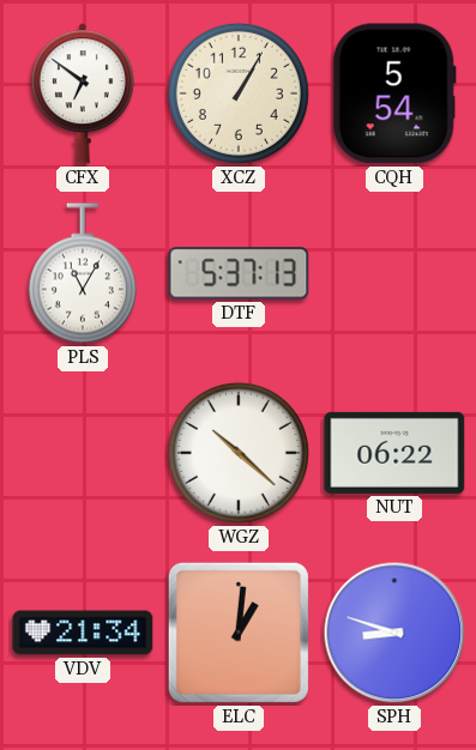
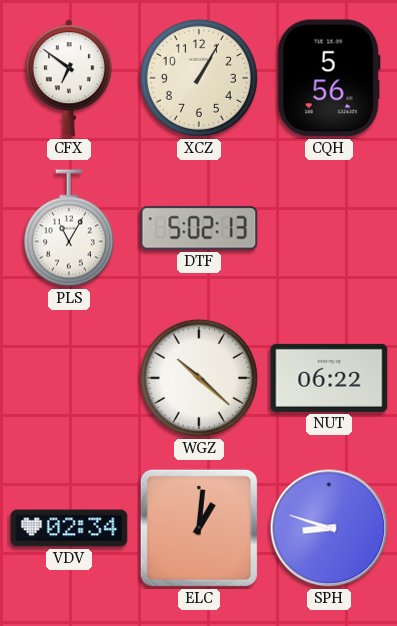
CQH: 5:54 -> 5:56 (329, 78)
DTF: 5:37 -> 5:02 (199, 228)
VDV: 21:34 -> 02:34 (69, 528)
